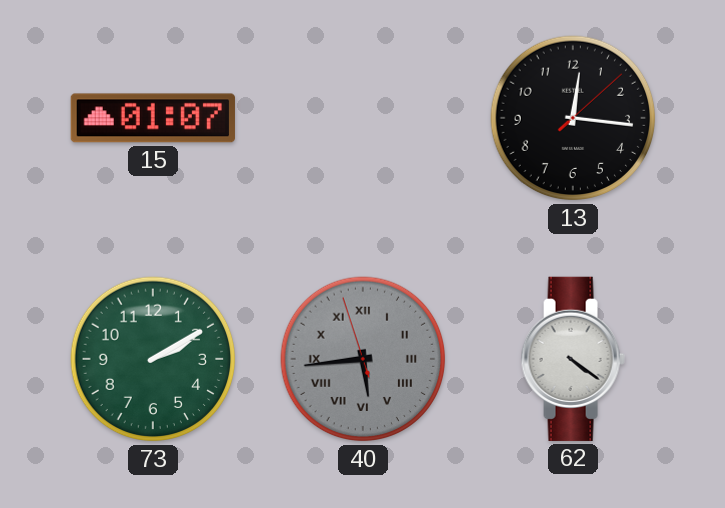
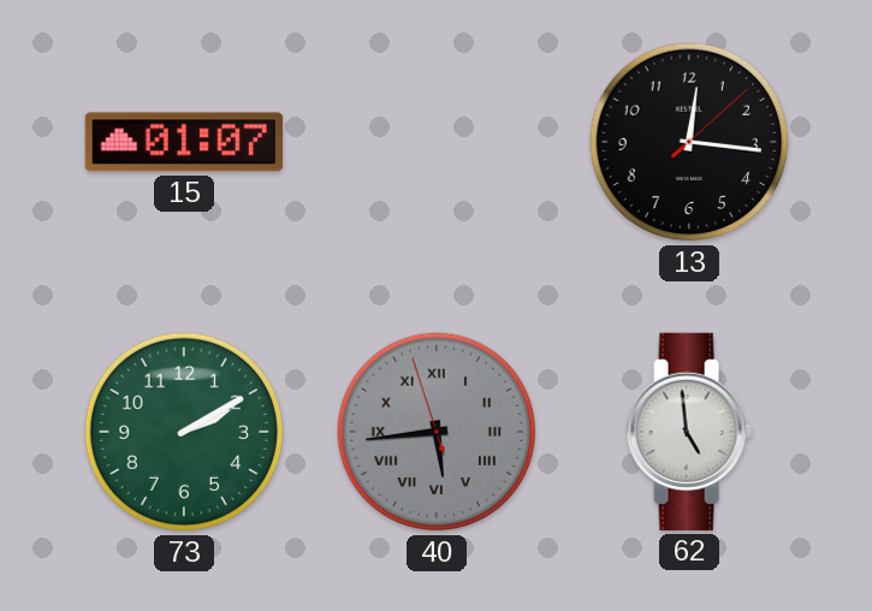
62: 4:21 -> 4:59 (689, 432)
